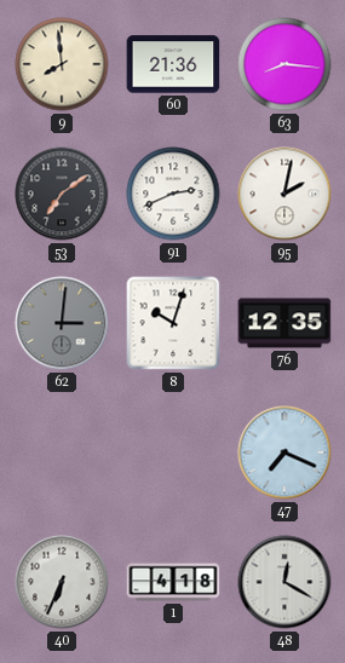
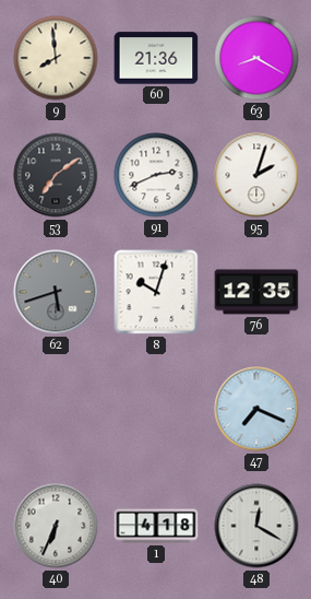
63: 8:16 -> 8:20 (256, 58)
95: 2:02 -> 2:03 (256, 175)
62: 3:01 -> 5:42 (56, 292)
